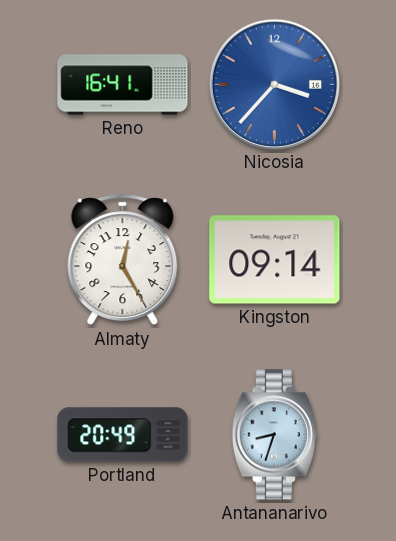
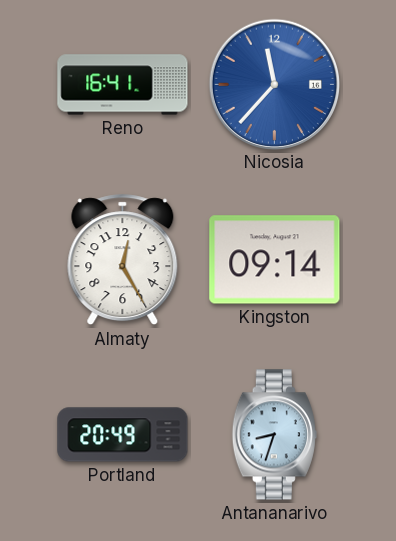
Nicosia: 3:37 -> 11:37 (274, 84)
